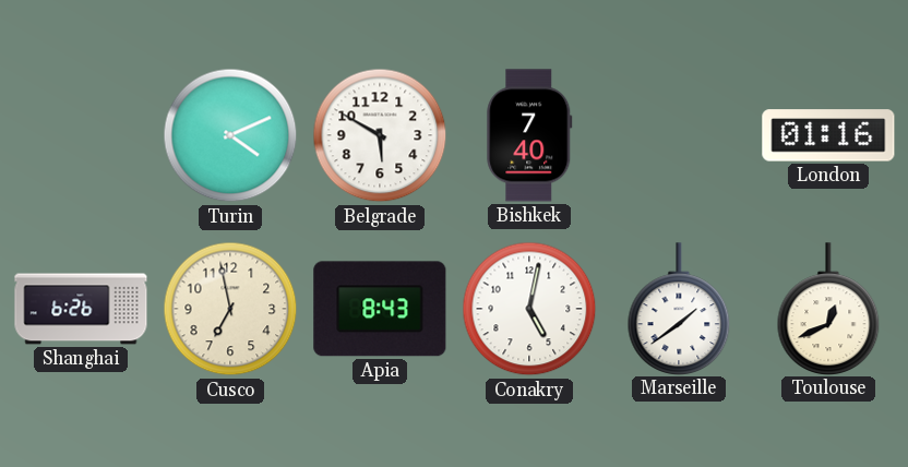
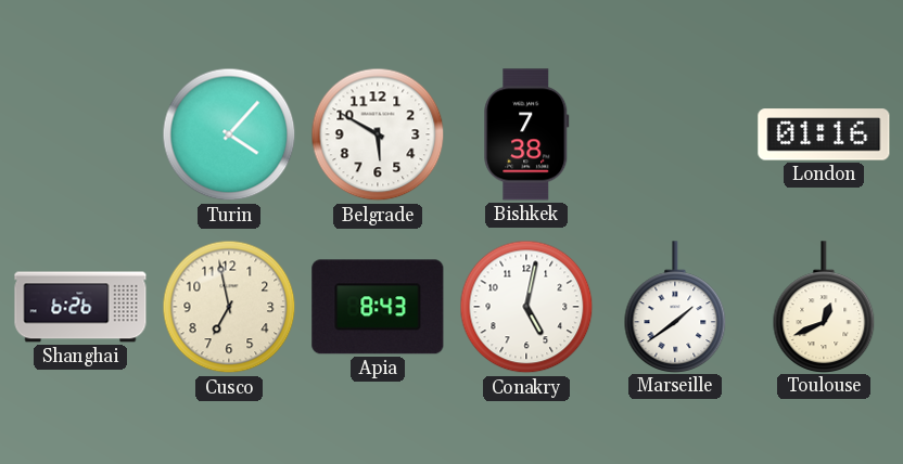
Turin: 4:11 -> 4:07 (229, 134)
Bishkek: 7:40 -> 7:38 (526, 134)
